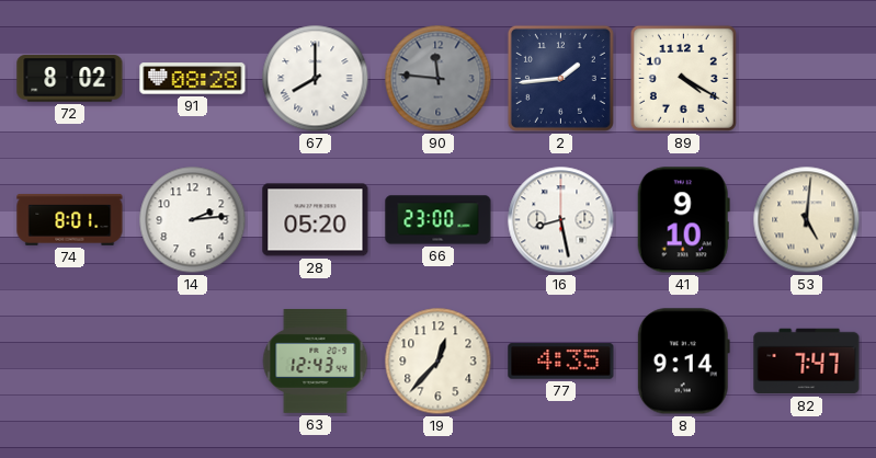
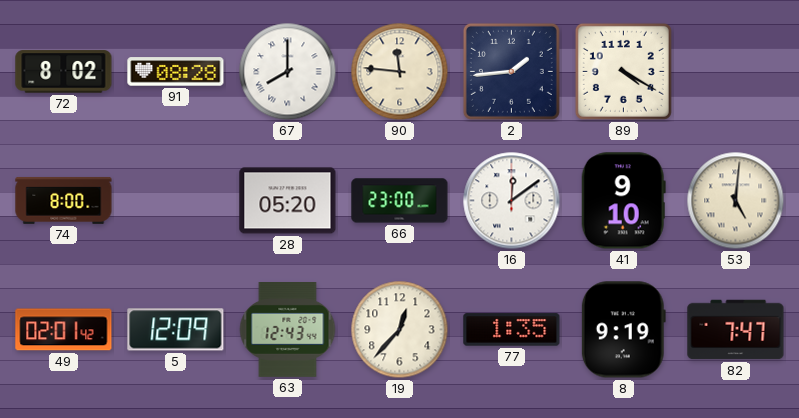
90 dial: grey -> cream (400, 72)
74: 8:01 -> 8:00 (64, 200)
14: 2:14 -> none (193, 220)
16: 8:28 -> 12:09 (512, 201)
49: none -> 02:01 (64, 330)
5: none -> 12:09 (176, 330)
77: 4:35 -> 1:35 (512, 330)
8: 9:14 -> 9:19 (623, 330)
